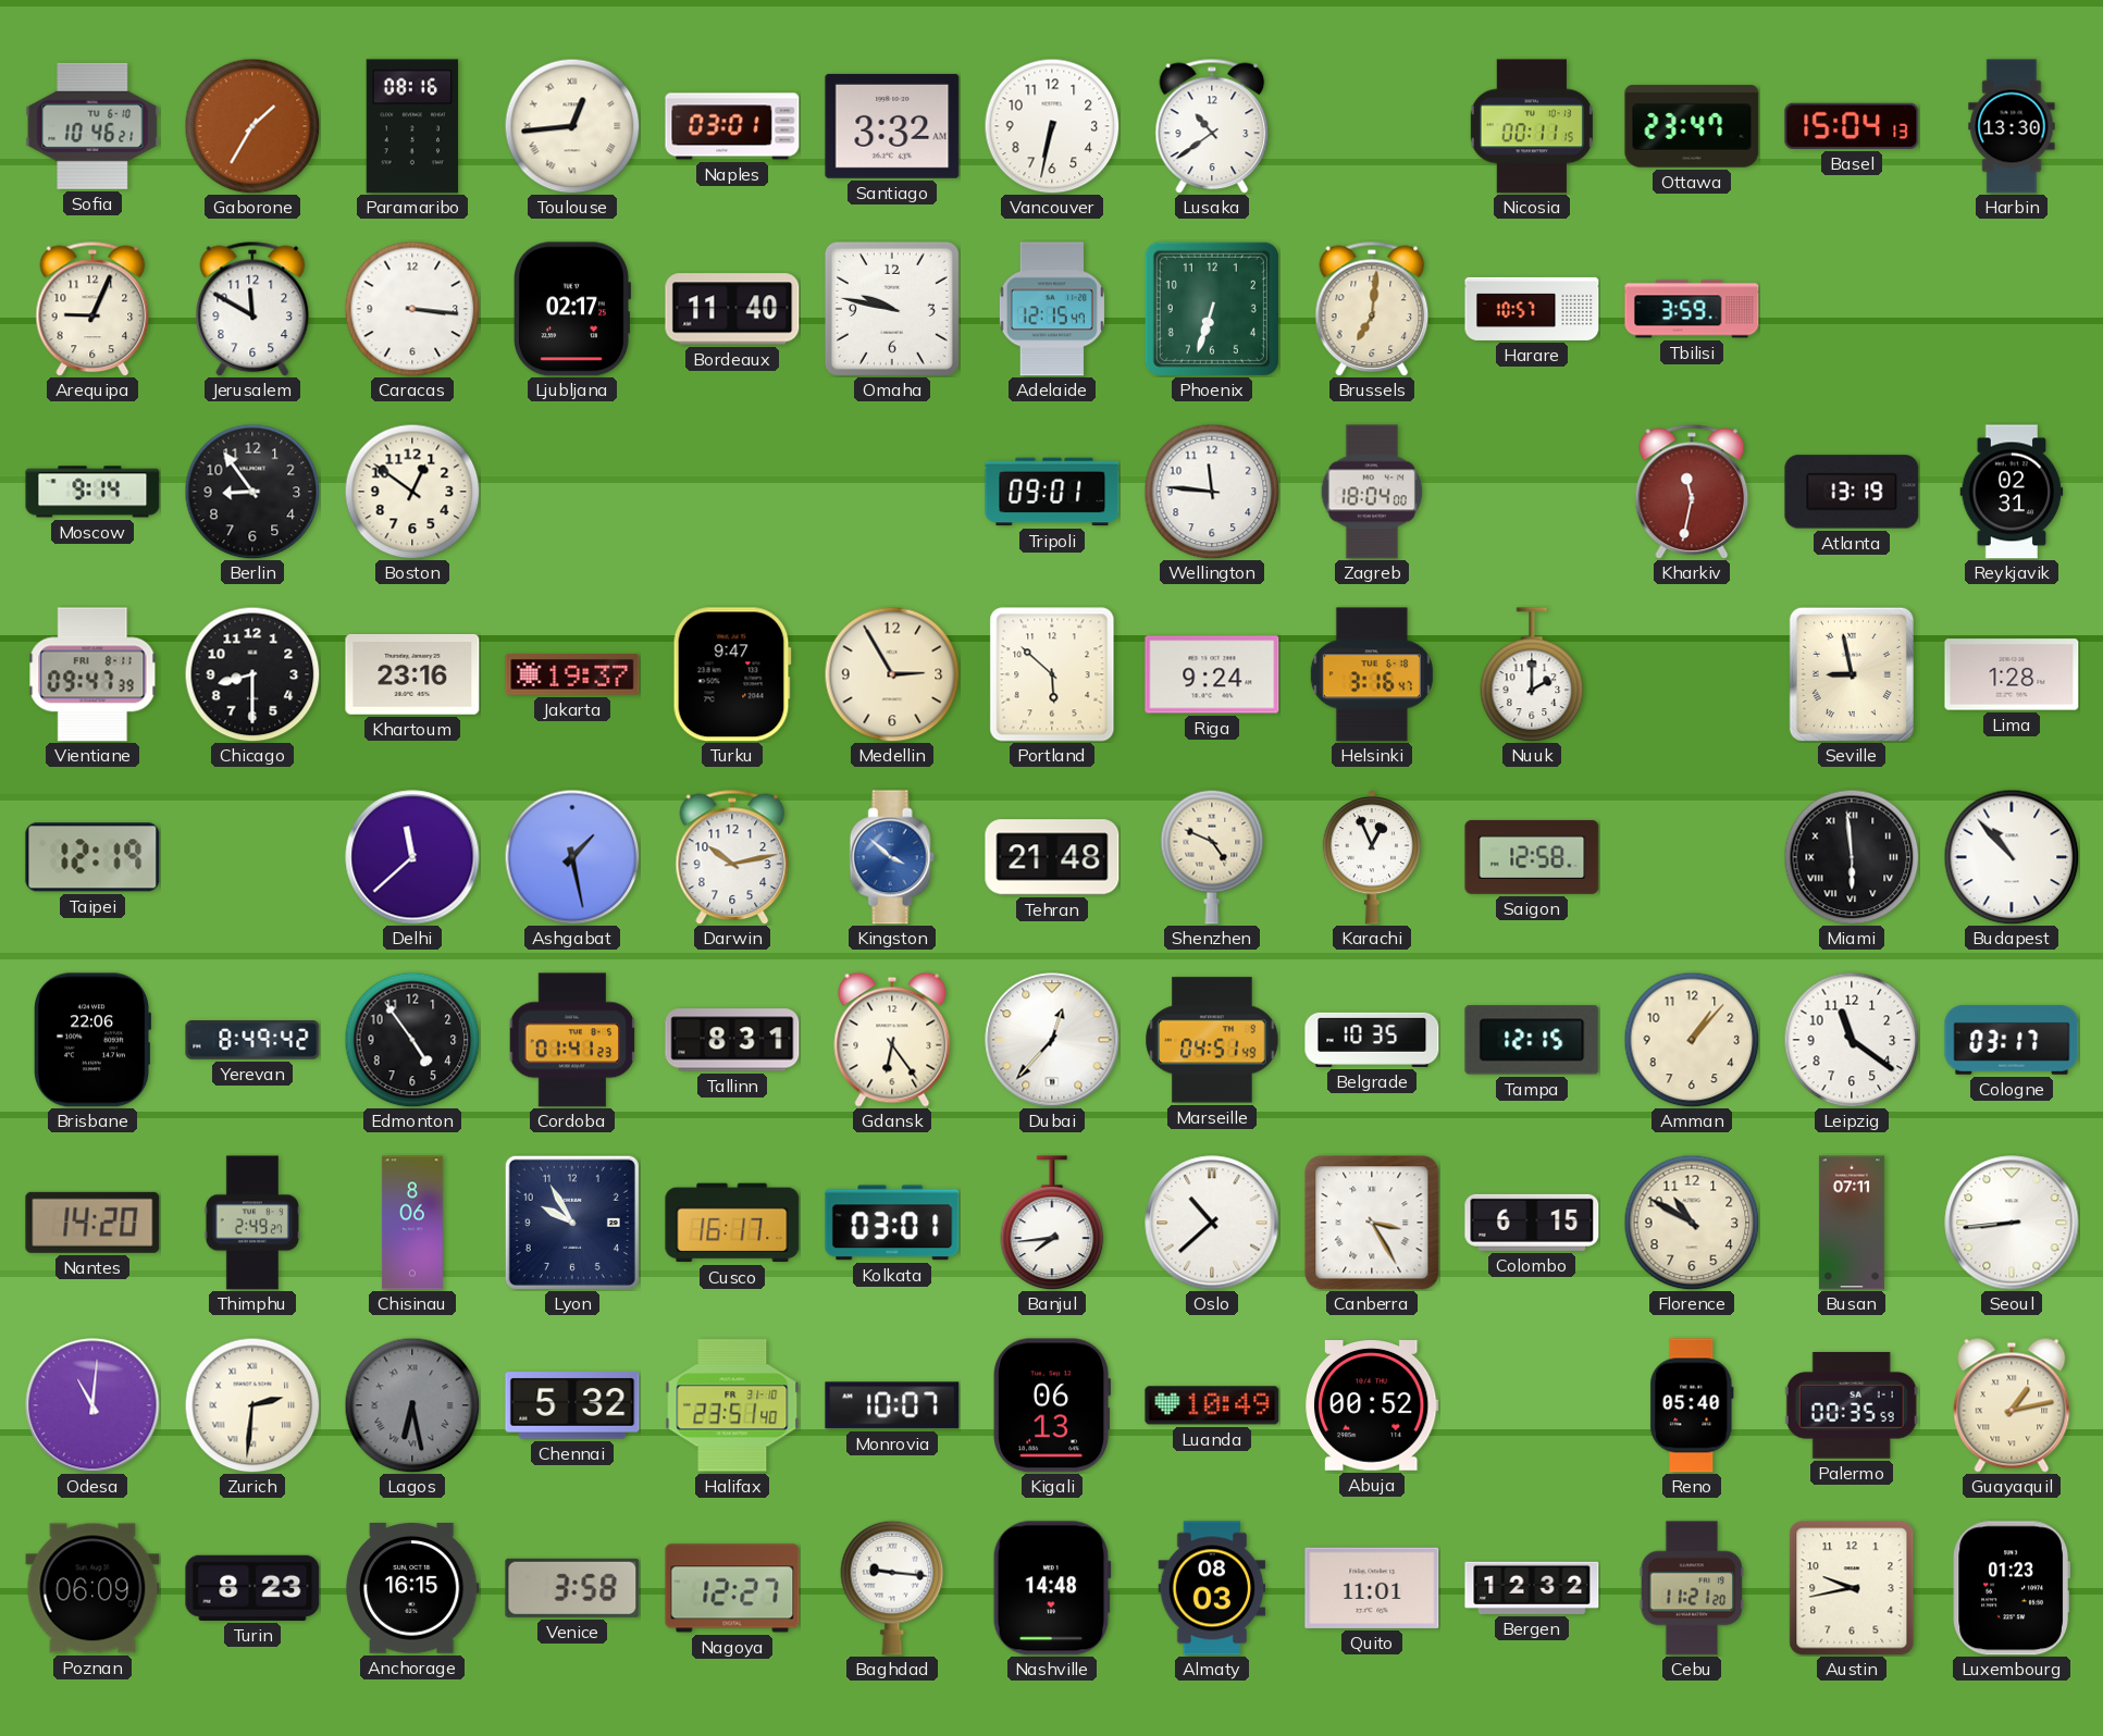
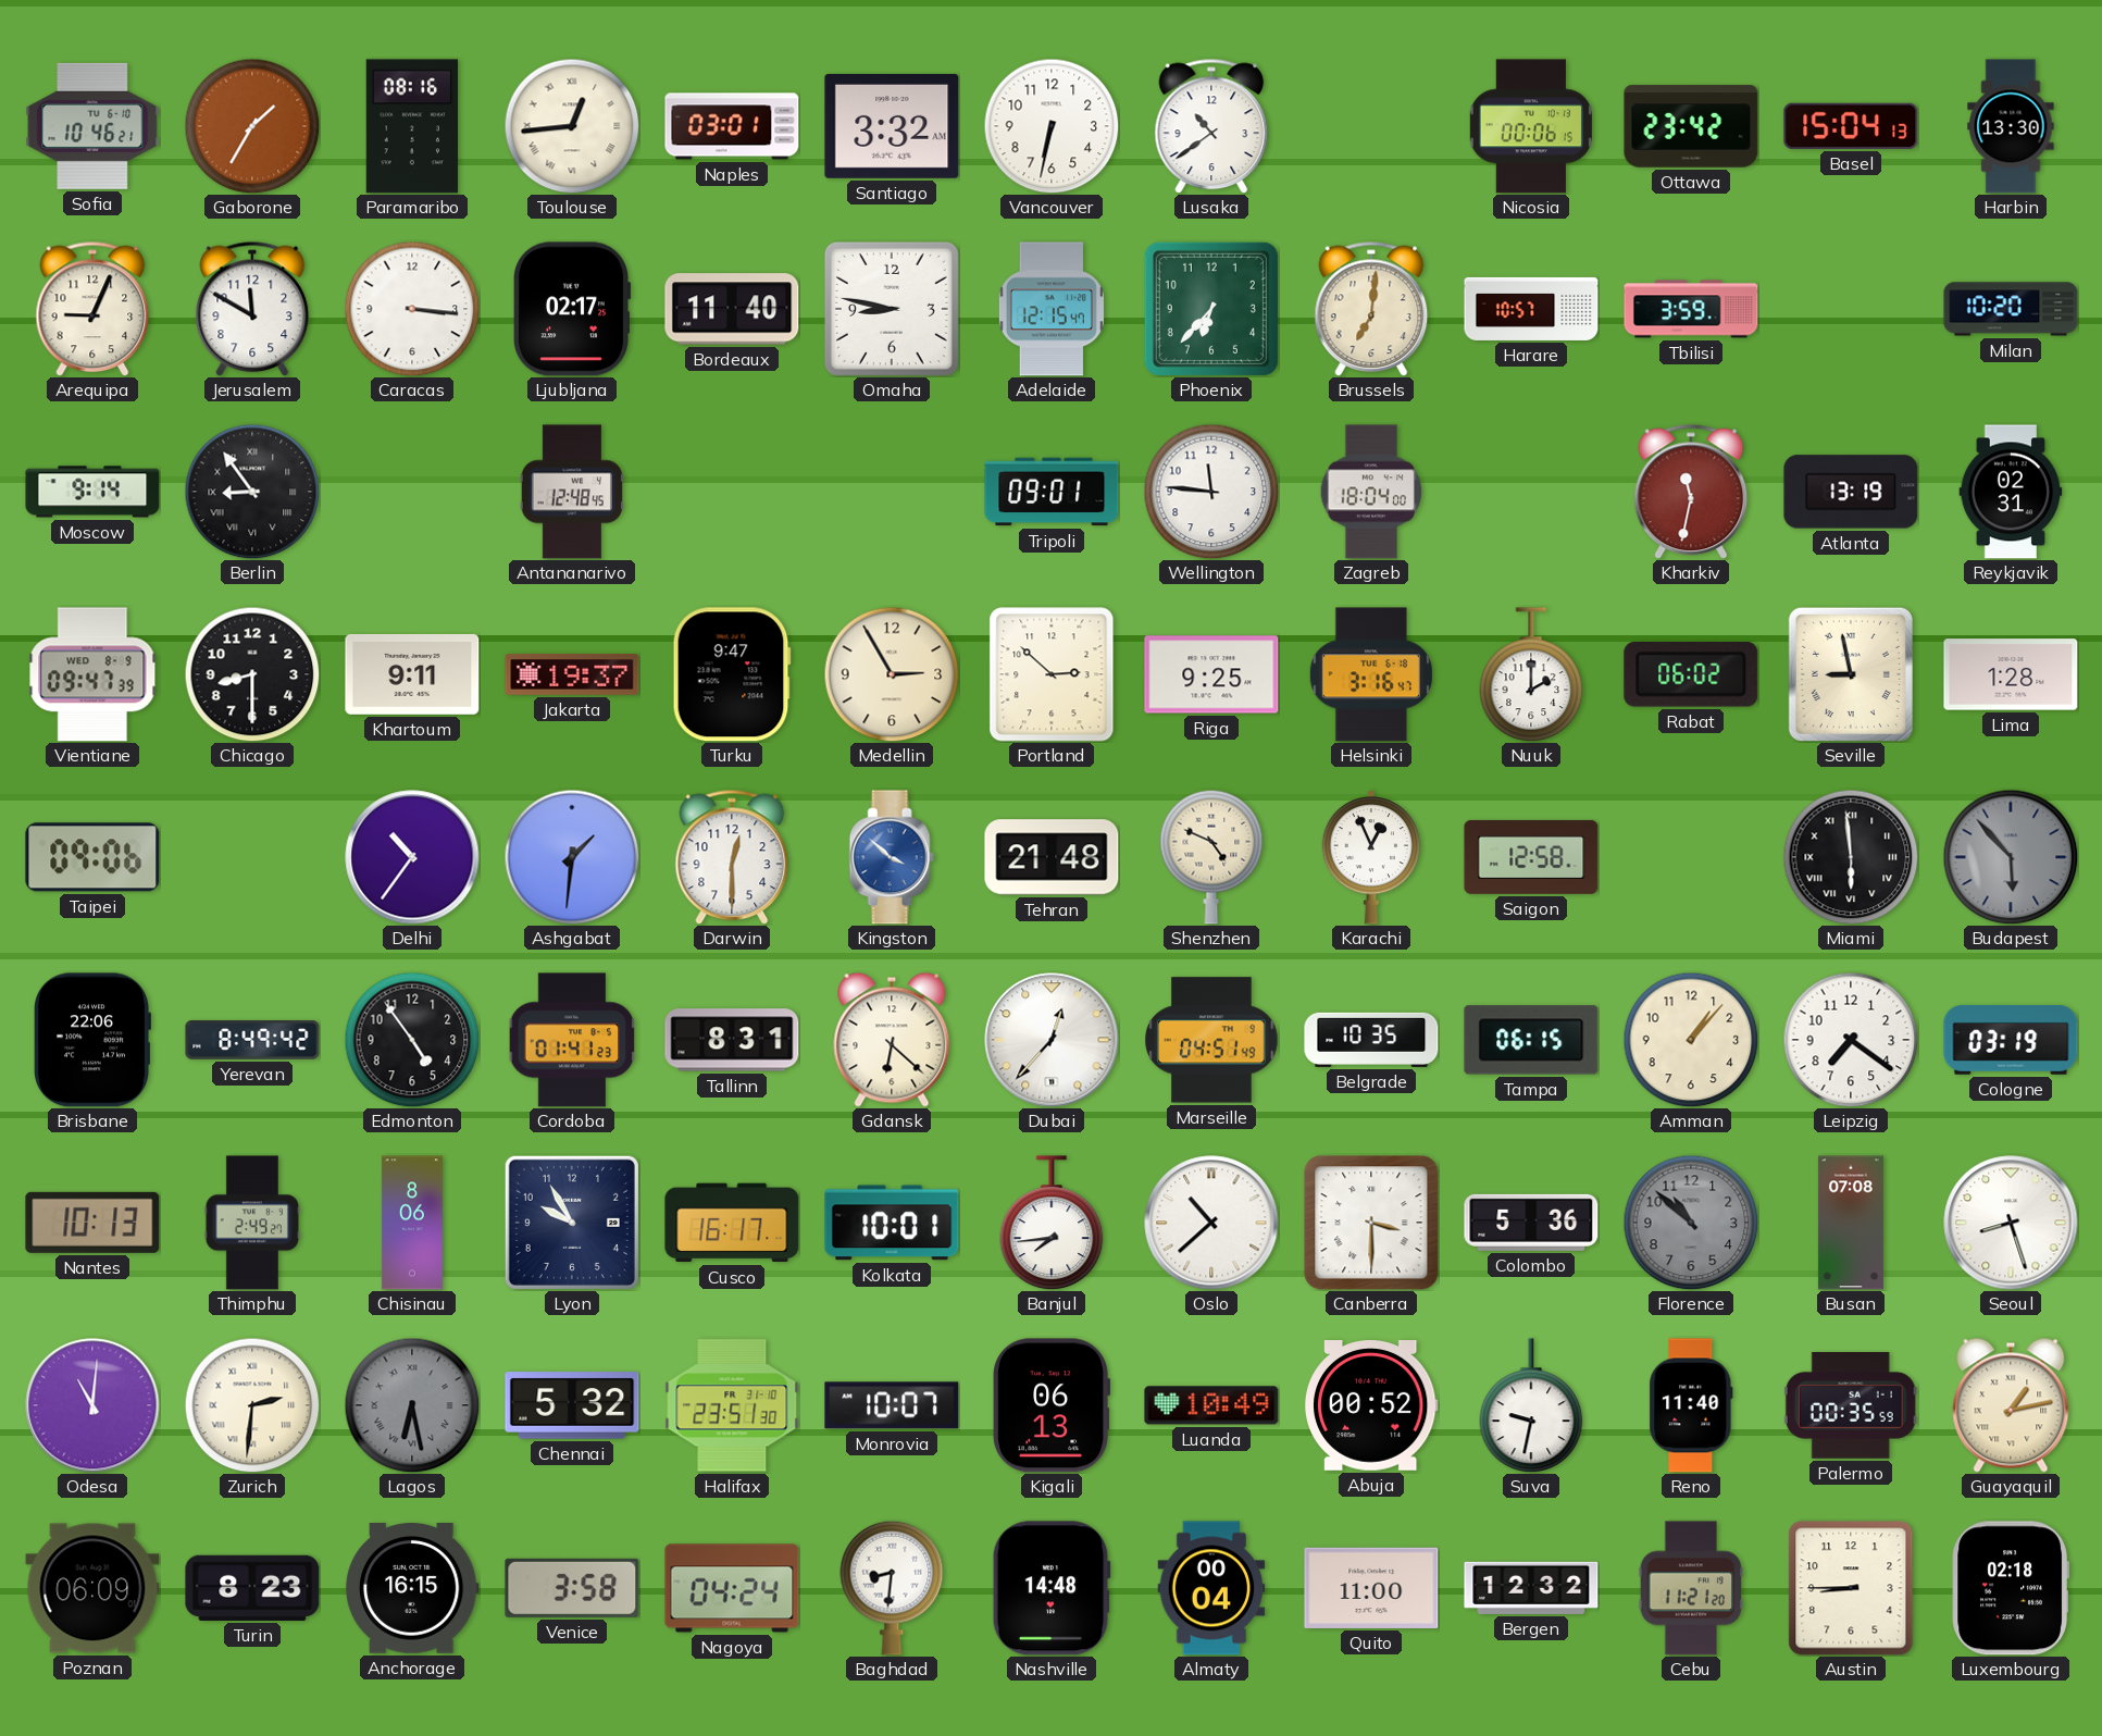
Nicosia: 00:11 -> 00:06 (1531, 126)
Ottawa: 23:47 -> 23:42 (1691, 126)
Omaha: 9:47 -> 8:47 (892, 309)
Phoenix: 6:33 -> 6:37 (1211, 309)
Milan: none -> 10:20 (2011, 309)
Berlin numerals: Arabic -> Roman (252, 492)
Boston: 12:51 -> none (412, 492)
Antananarivo: none -> 12:48 (572, 492)
Vientiane date: FRI 8-11 -> WED 8-9 (92, 674)
Khartoum: 23:16 -> 9:11 (412, 674)
Portland: 5:52 -> 2:52 (1052, 674)
Riga: 9:24 -> 9:25 (1211, 674)
Rabat: none -> 06:02 (1691, 675)
Taipei: 12:19 -> 09:06 (92, 857)
Delhi: 11:38 -> 10:36 (412, 857)
Ashgabat: 1:28 -> 1:31 (572, 857)
Darwin: 10:13 -> 12:30 (732, 857)
Budapest: 10:53 -> 5:53 (2011, 857)
Budapest dial: white -> grey (2011, 857)
Gdansk: 6:24 -> 6:22 (892, 1040)
Tampa: 12:15 -> 06:15 (1531, 1040)
Leipzig: 11:21 -> 7:21 (1851, 1040)
Cologne: 03:17 -> 03:19 (2011, 1040)
Nantes: 14:20 -> 10:13 (92, 1223)
Kolkata: 03:01 -> 10:01 (892, 1223)
Canberra: 3:25 -> 3:30 (1371, 1223)
Colombo: 6:15 -> 5:36 (1531, 1223)
Florence: 10:50 -> 10:52 (1691, 1223)
Florence dial: cream -> grey (1691, 1223)
Busan: 07:11 -> 07:08 (1851, 1223)
Seoul: 8:44 -> 8:27 (2011, 1223)
Halifax: 23:51:40 -> 23:51:30 (732, 1405)
Suva: none -> 9:32 (1531, 1405)
Reno: 05:40 -> 11:40 (1691, 1405)
Nagoya: 12:27 -> 04:24 (732, 1588)
Baghdad: 9:16 -> 8:31 (892, 1588)
Almaty: 08:03 -> 00:04 (1211, 1588)
Quito: 11:01 -> 11:00 (1371, 1588)
Austin: 9:43 -> 8:45 (1851, 1588)
Luxembourg: 01:23 -> 02:18 (2011, 1588)
